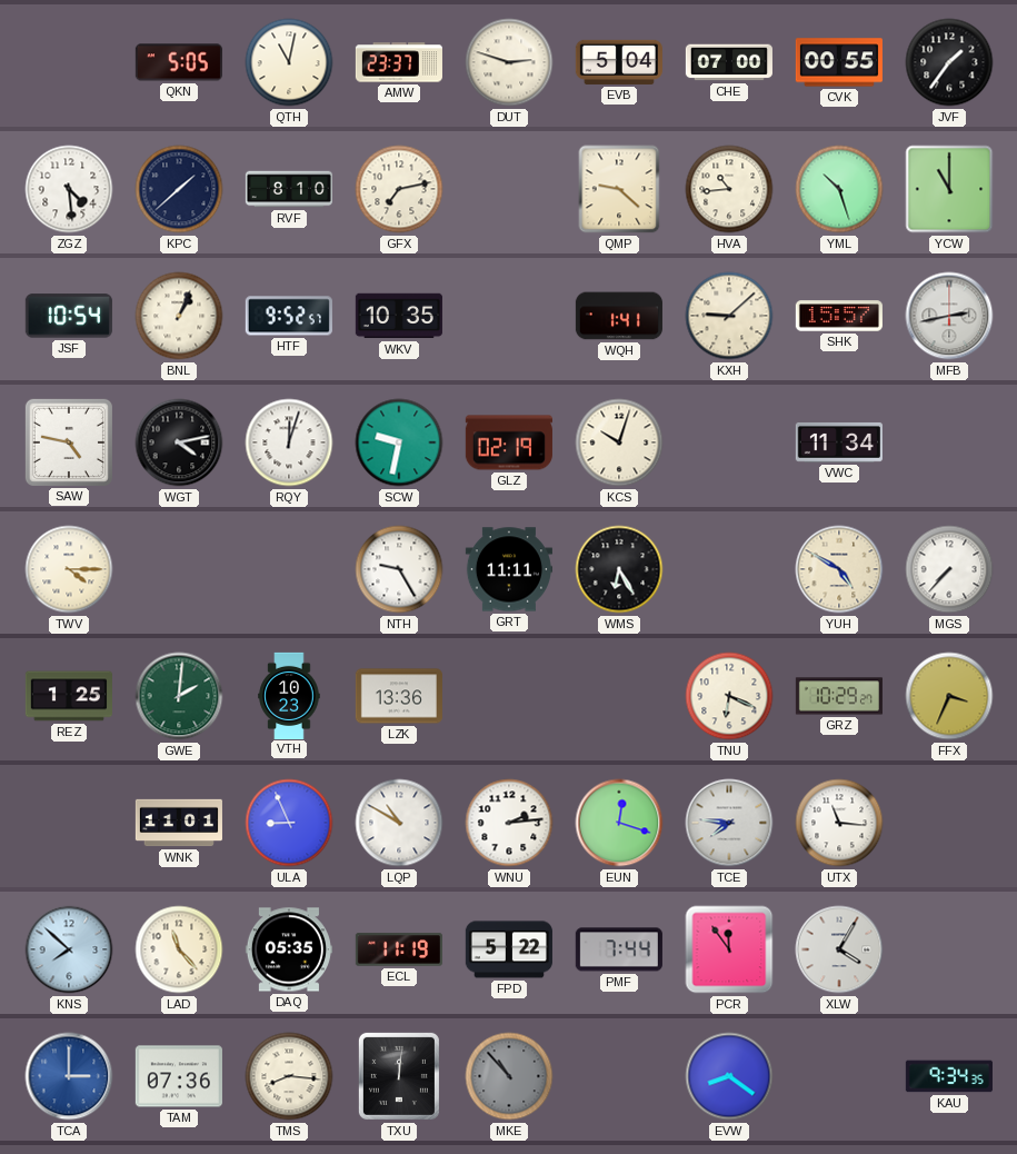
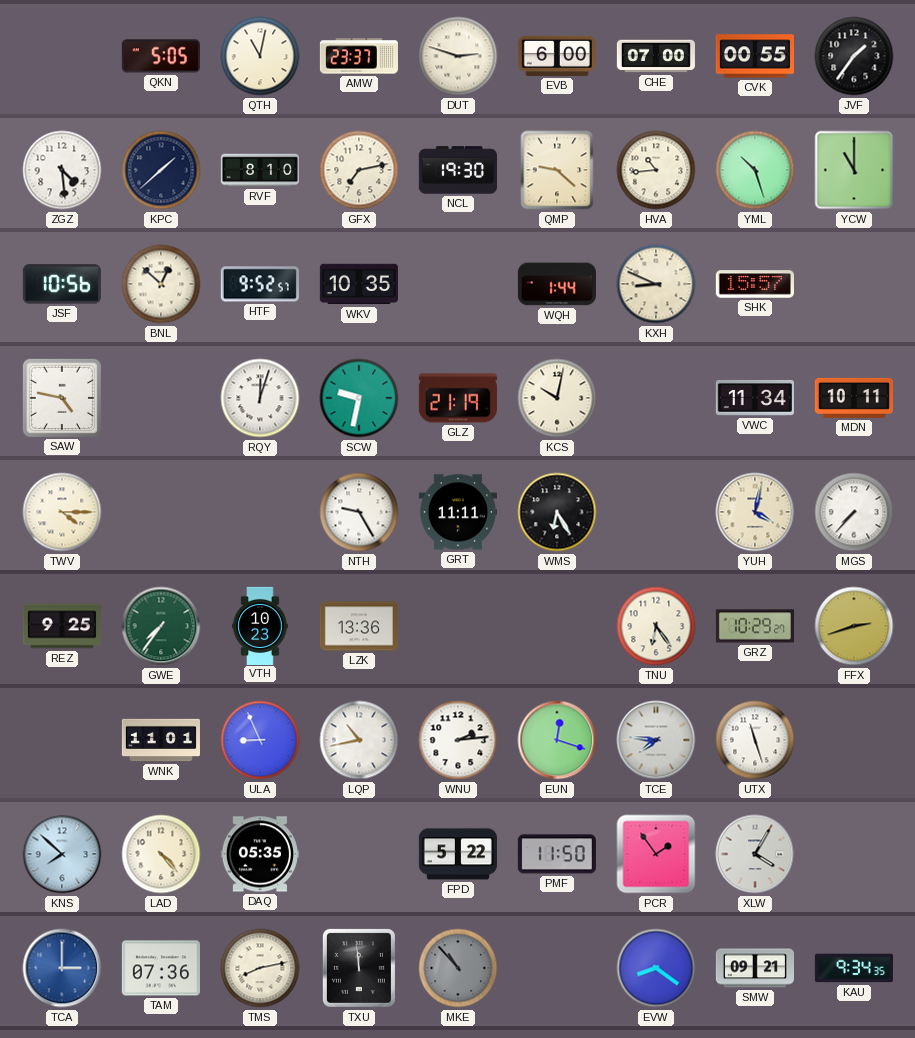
EVB: 5:04 -> 6:00 (557, 56)
NCL: none -> 19:30 (458, 170)
JSF: 10:54 -> 10:56 (62, 284)
BNL: 1:04 -> 12:52 (161, 284)
WQH: 1:41 -> 1:44 (557, 284)
KXH: 9:08 -> 8:49 (656, 284)
MFB: 2:43 -> none (949, 316)
WGT: 4:13 -> none (179, 442)
GLZ: 02:19 -> 21:19 (458, 398)
KCS: 10:03 -> 10:02 (557, 398)
MDN: none -> 10:11 (854, 398)
YUH: 4:50 -> 4:02 (755, 512)
REZ: 1:25 -> 9:25 (62, 626)
GWE: 2:01 -> 7:36 (161, 626)
TNU: 6:19 -> 6:24 (656, 626)
FFX: 3:34 -> 2:42 (854, 626)
LQP: 10:50 -> 10:43 (359, 740)
UTX: 11:16 -> 11:27 (755, 740)
LAD: 11:23 -> 4:23 (161, 854)
ECL: 11:19 -> none (399, 949)
PMF: 7:44 -> 11:50 (557, 854)
PCR: 11:54 -> 1:54 (656, 854)
TMS: 8:16 -> 8:13 (260, 968)
TXU: 12:01 -> 11:59 (359, 968)
SMW: none -> 09:21 (754, 968)
